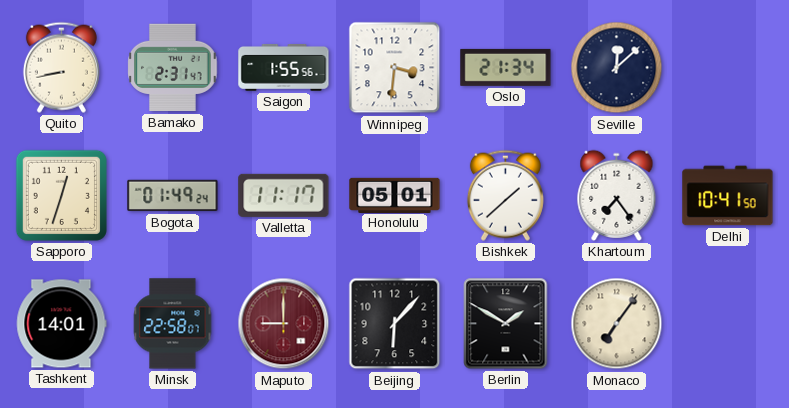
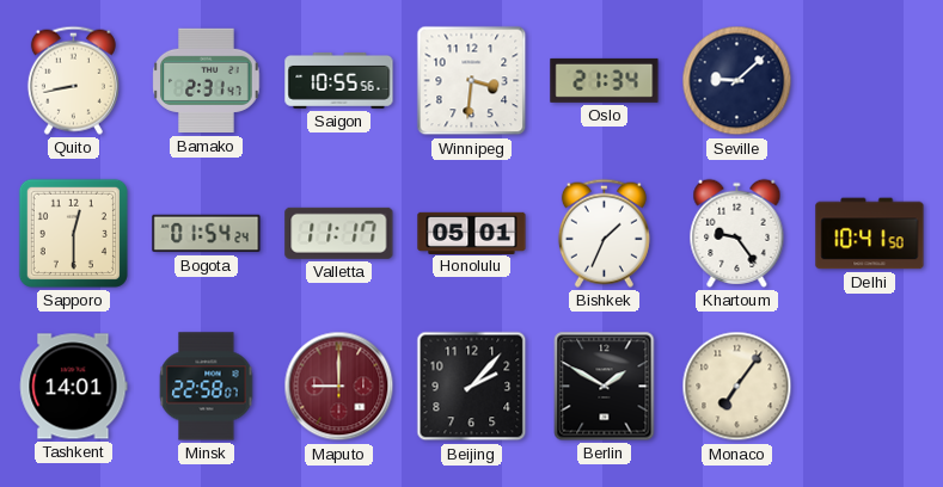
Saigon: 1:55 -> 10:55 (339, 80)
Seville: 12:08 -> 9:08 (737, 81)
Sapporo: 12:33 -> 12:30 (73, 233)
Bogota: 01:49 -> 01:54 (207, 234)
Bishkek: 1:38 -> 1:34 (604, 233)
Khartoum: 7:24 -> 9:24 (737, 233)
Beijing: 6:07 -> 2:07 (472, 387)
